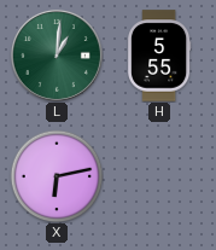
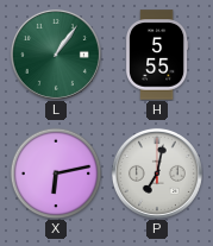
L: 1:01 -> 1:06 (56, 55)
P: none -> 7:02 (157, 174)
